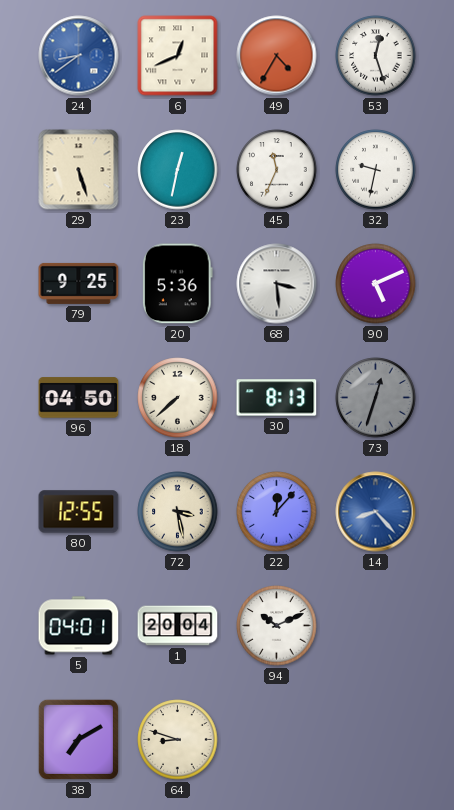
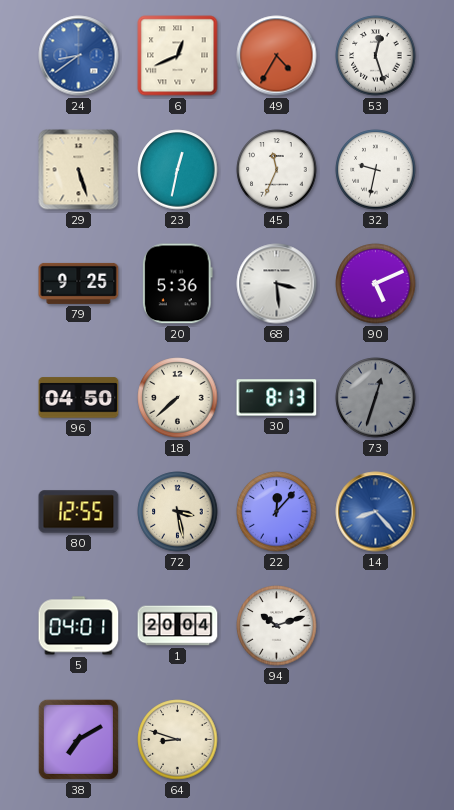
94: 10:11 -> 10:12 (277, 626)
